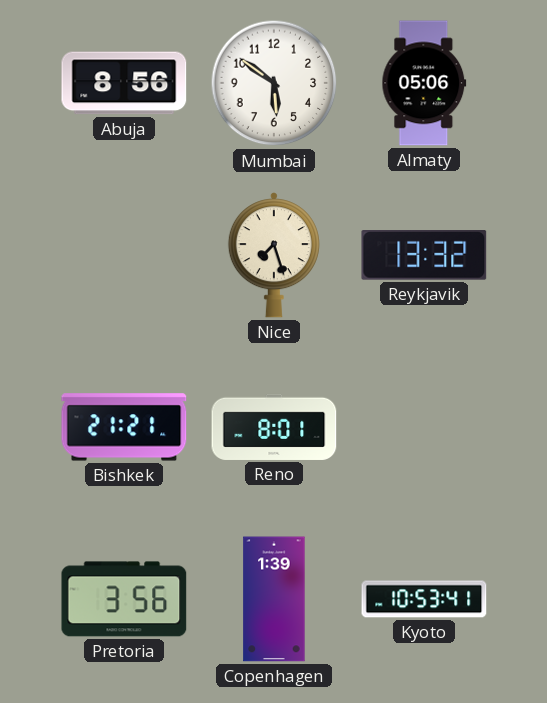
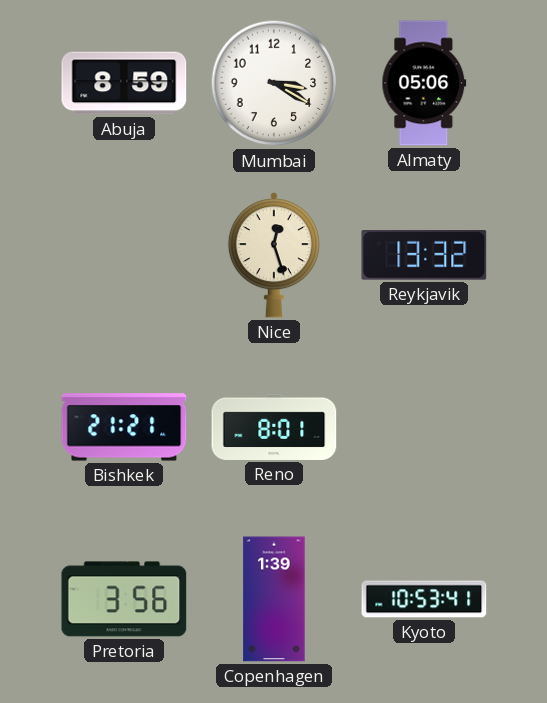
Abuja: 8:56 -> 8:59 (124, 83)
Mumbai: 5:51 -> 3:20 (274, 83)
Nice: 7:27 -> 12:27 (274, 255)
